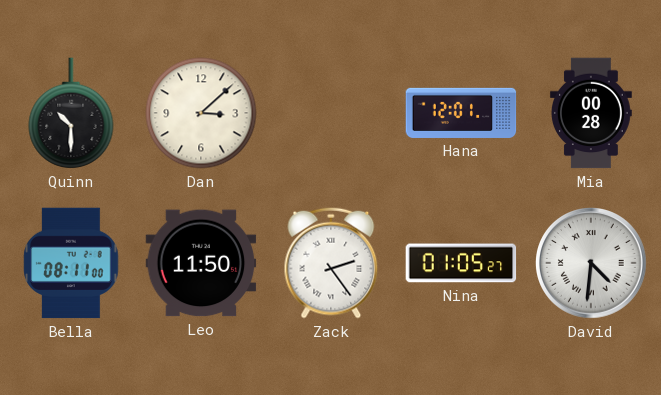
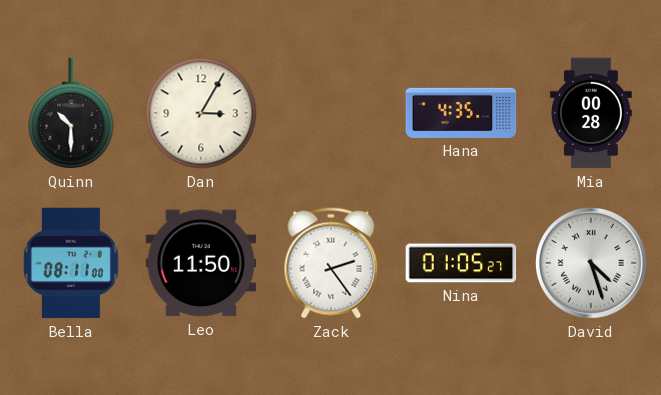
Dan: 3:08 -> 3:05 (201, 113)
Hana: 12:01 -> 4:35 (461, 113)
David: 4:31 -> 4:27 (591, 263)
